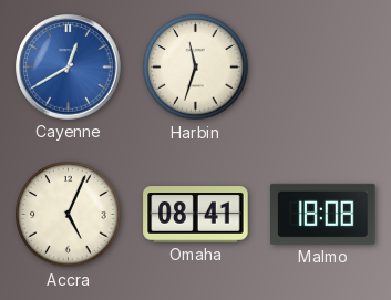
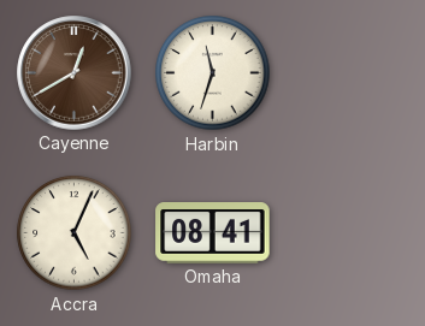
Cayenne dial: blue -> brown (75, 73)
Malmo: 18:08 -> none (323, 214)
